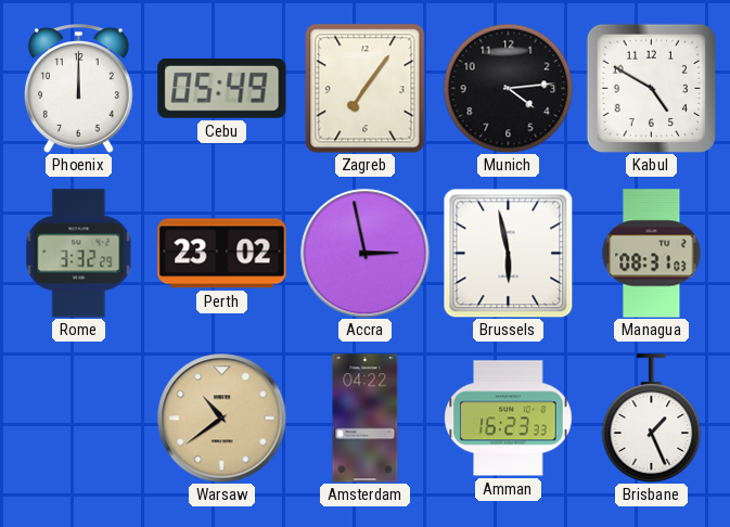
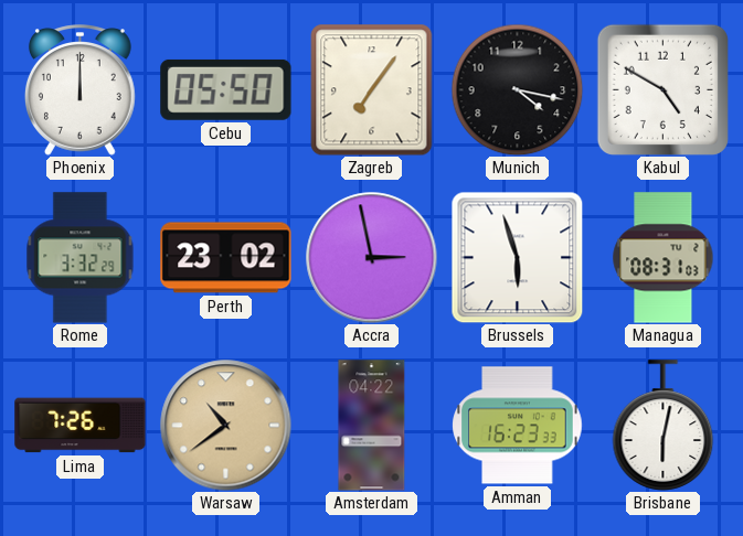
Cebu: 05:49 -> 05:50 (226, 89)
Munich: 4:14 -> 4:17 (517, 89)
Brussels: 5:58 -> 5:57 (517, 257)
Lima: none -> 7:26 (81, 426)
Brisbane: 1:26 -> 6:02 (664, 426)
